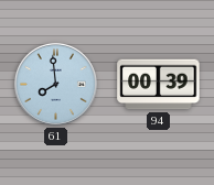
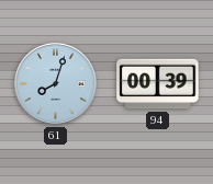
61: 7:59 -> 8:03 (56, 84)
